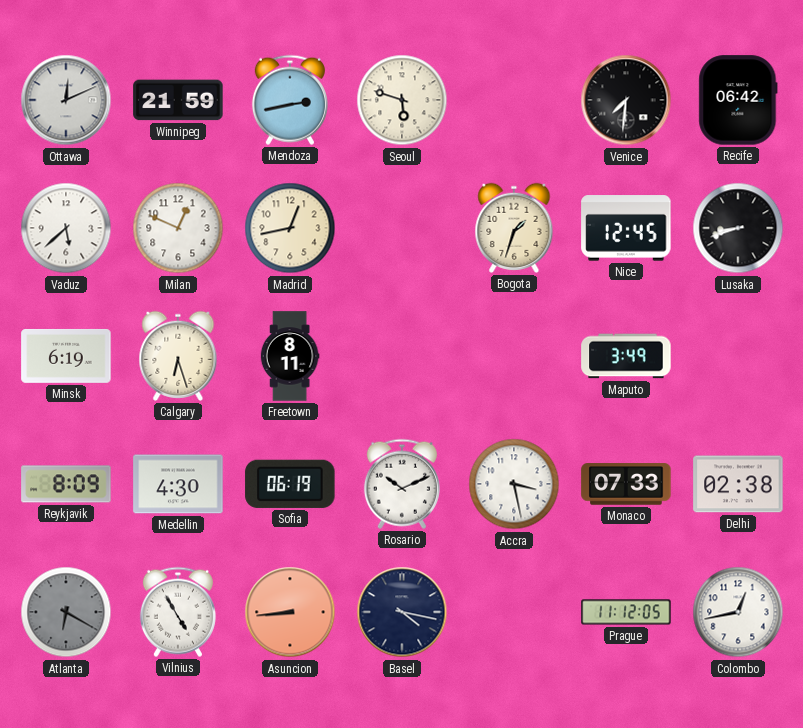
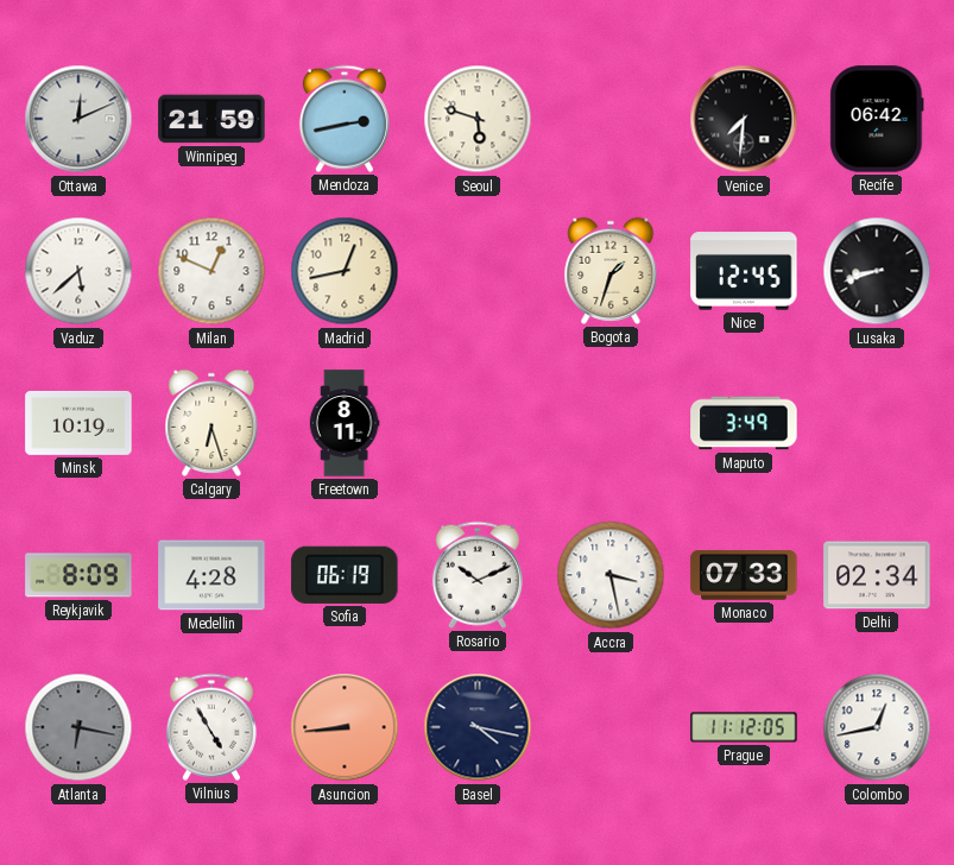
Minsk: 6:19 -> 10:19 (78, 423)
Medellin: 4:30 -> 4:28 (211, 575)
Delhi: 02:38 -> 02:34 (877, 575)
Atlanta: 6:20 -> 6:17 (78, 727)
